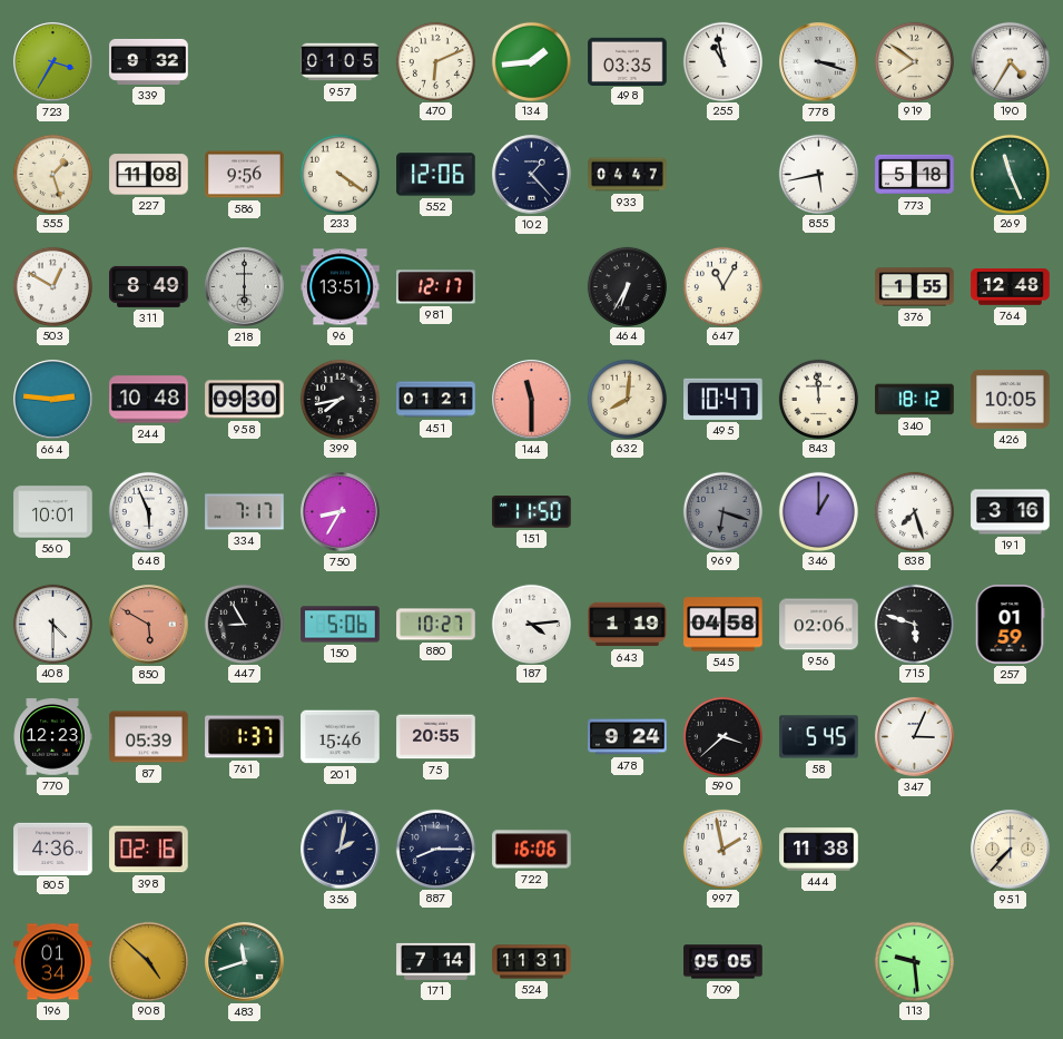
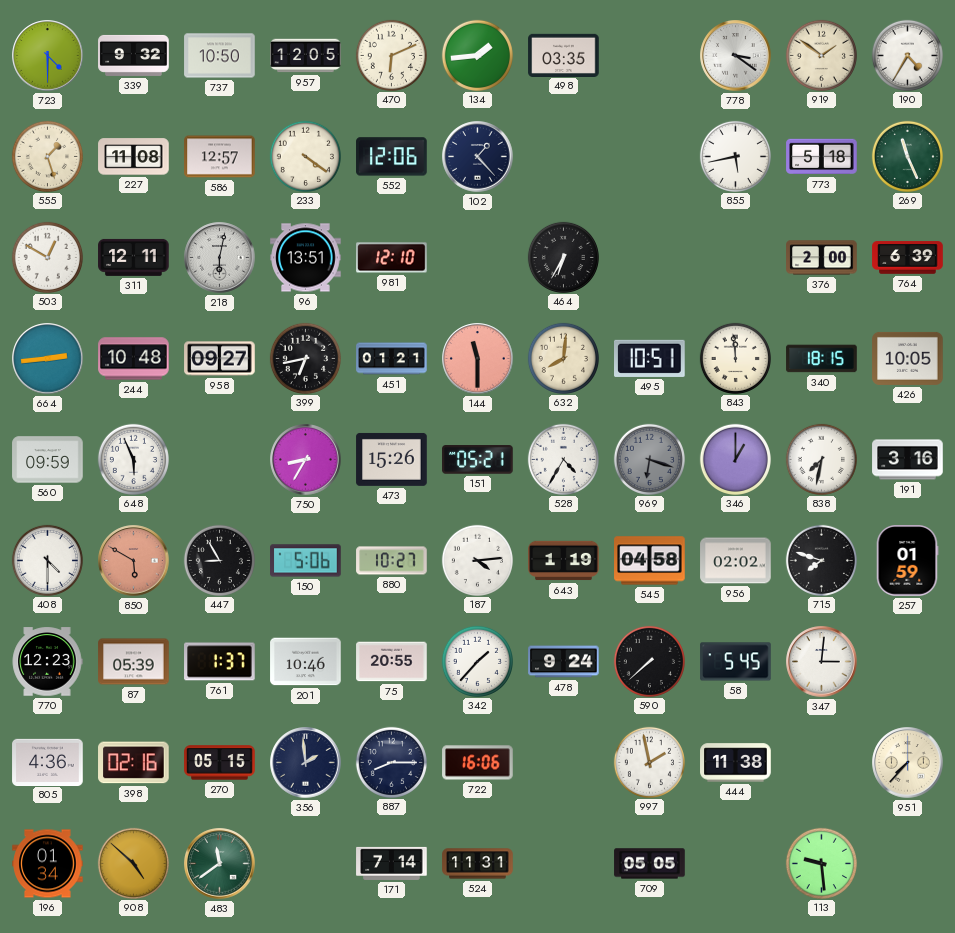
723: 3:35 -> 4:30 (48, 56)
737: none -> 10:50 (220, 56)
957: 01:05 -> 12:05 (306, 56)
255: 10:58 -> none (722, 61)
778: 3:18 -> 3:21 (736, 56)
919: 7:51 -> 1:51 (821, 55)
586: 9:56 -> 12:57 (220, 157)
933: 04:47 -> none (628, 175)
311: 8:49 -> 12:11 (134, 257)
218: 6:00 -> 6:02 (220, 258)
981: 12:17 -> 12:10 (392, 258)
647: 11:05 -> none (722, 286)
376: 1:55 -> 2:00 (822, 258)
764: 12:48 -> 6:39 (908, 258)
664: 2:46 -> 2:44 (48, 359)
958: 09:30 -> 09:27 (220, 359)
399: 7:43 -> 6:43 (305, 358)
495: 10:47 -> 10:51 (650, 358)
340: 18:12 -> 18:15 (822, 359)
560: 10:01 -> 09:59 (48, 460)
334: 7:17 -> none (245, 512)
473: none -> 15:26 (392, 459)
151: 11:50 -> 05:21 (478, 460)
528: none -> 4:35 (563, 459)
838: 7:27 -> 7:32 (821, 459)
956: 02:06 -> 02:02 (736, 561)
715: 5:48 -> 7:48 (821, 560)
201: 15:46 -> 10:46 (306, 662)
342: none -> 1:37 (477, 661)
590: 3:38 -> 7:38 (649, 661)
347: 3:04 -> 3:01 (822, 662)
270: none -> 05:15 (220, 763)
356: 2:02 -> 1:59 (306, 763)
483: 11:42 -> 11:39 (220, 864)
